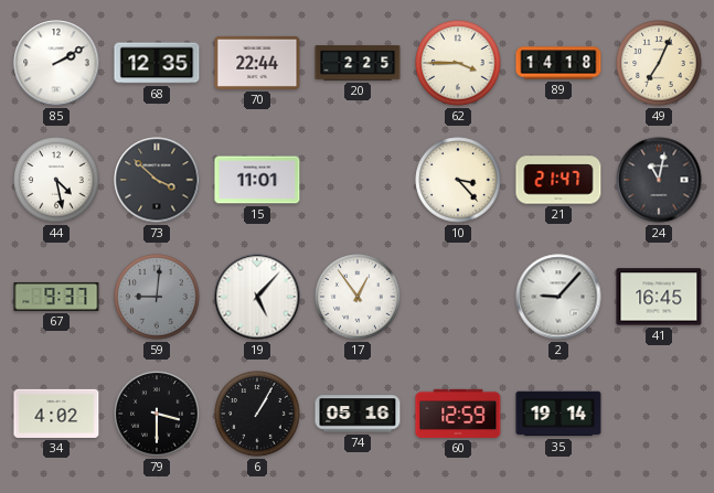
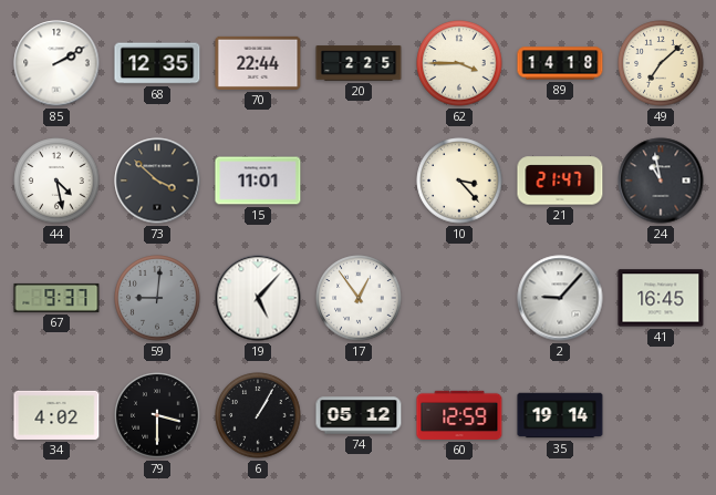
49: 7:04 -> 7:08 (661, 63)
24: 11:02 -> 10:58 (661, 181)
74: 05:16 -> 05:12 (359, 415)
